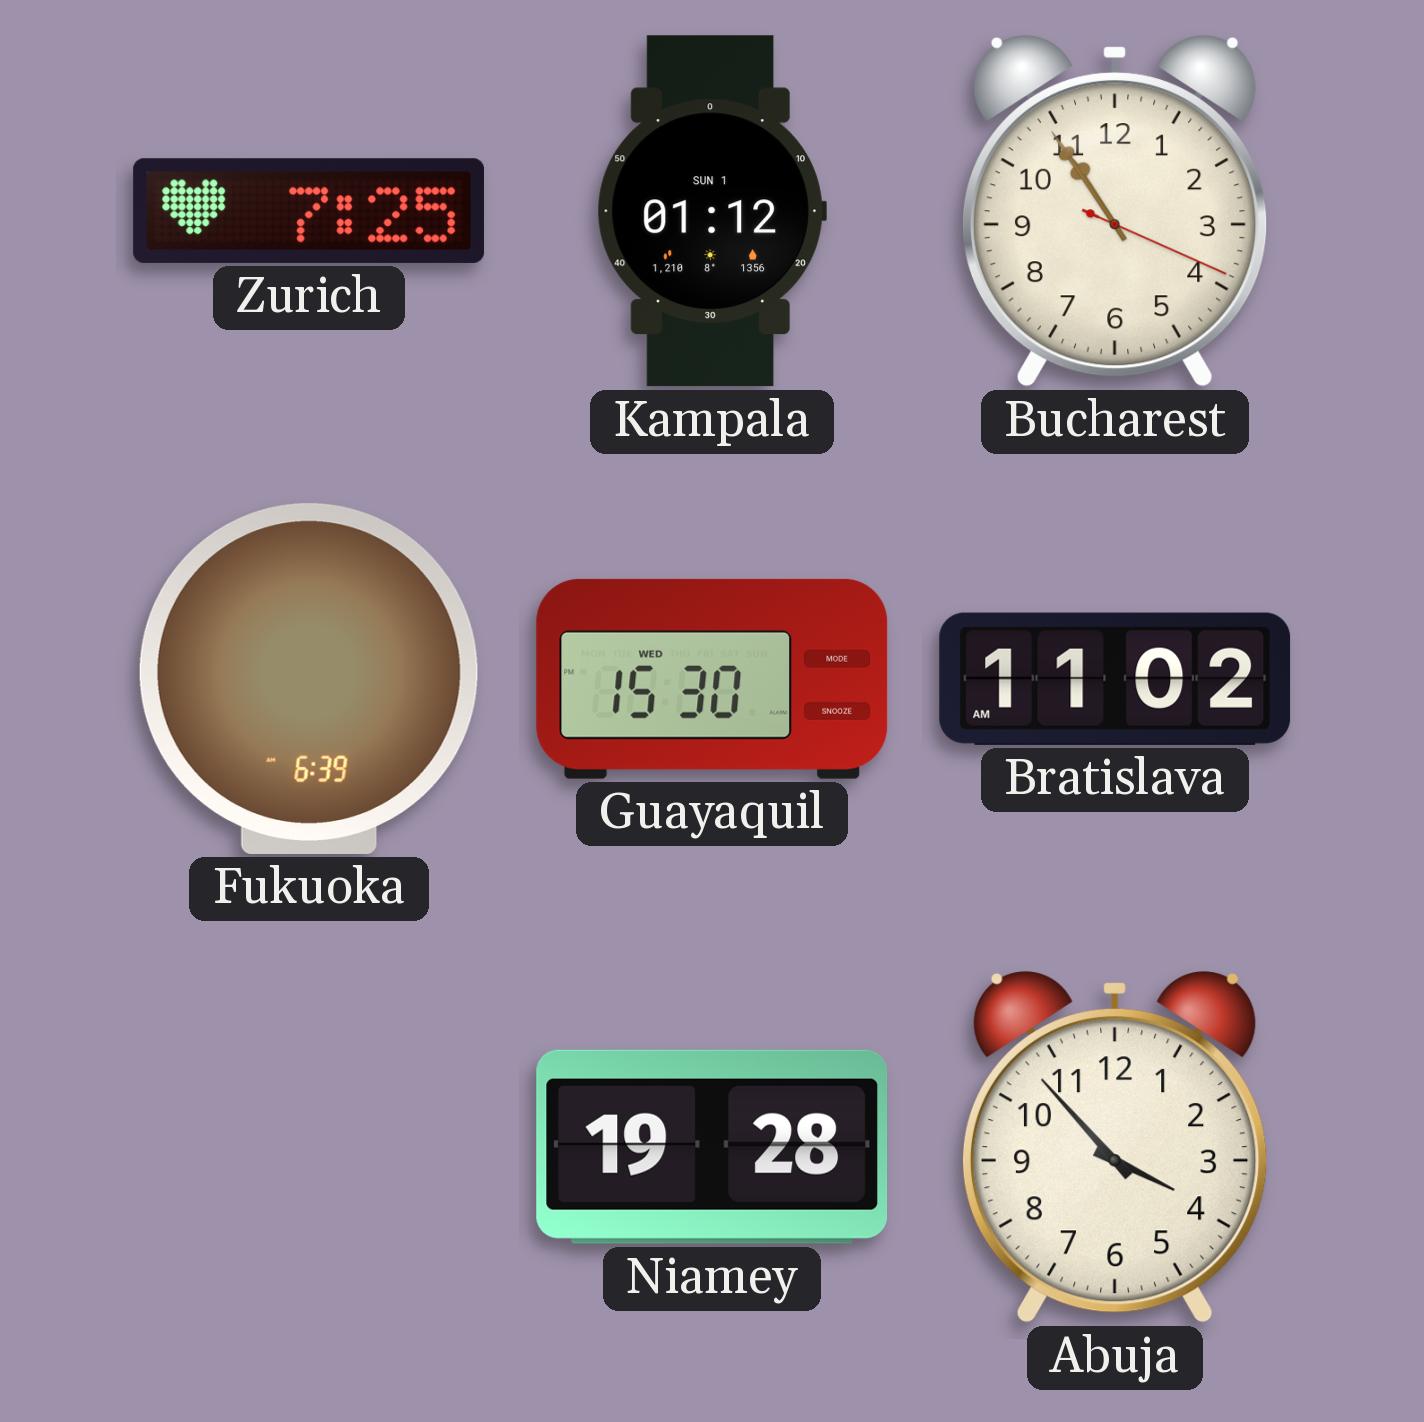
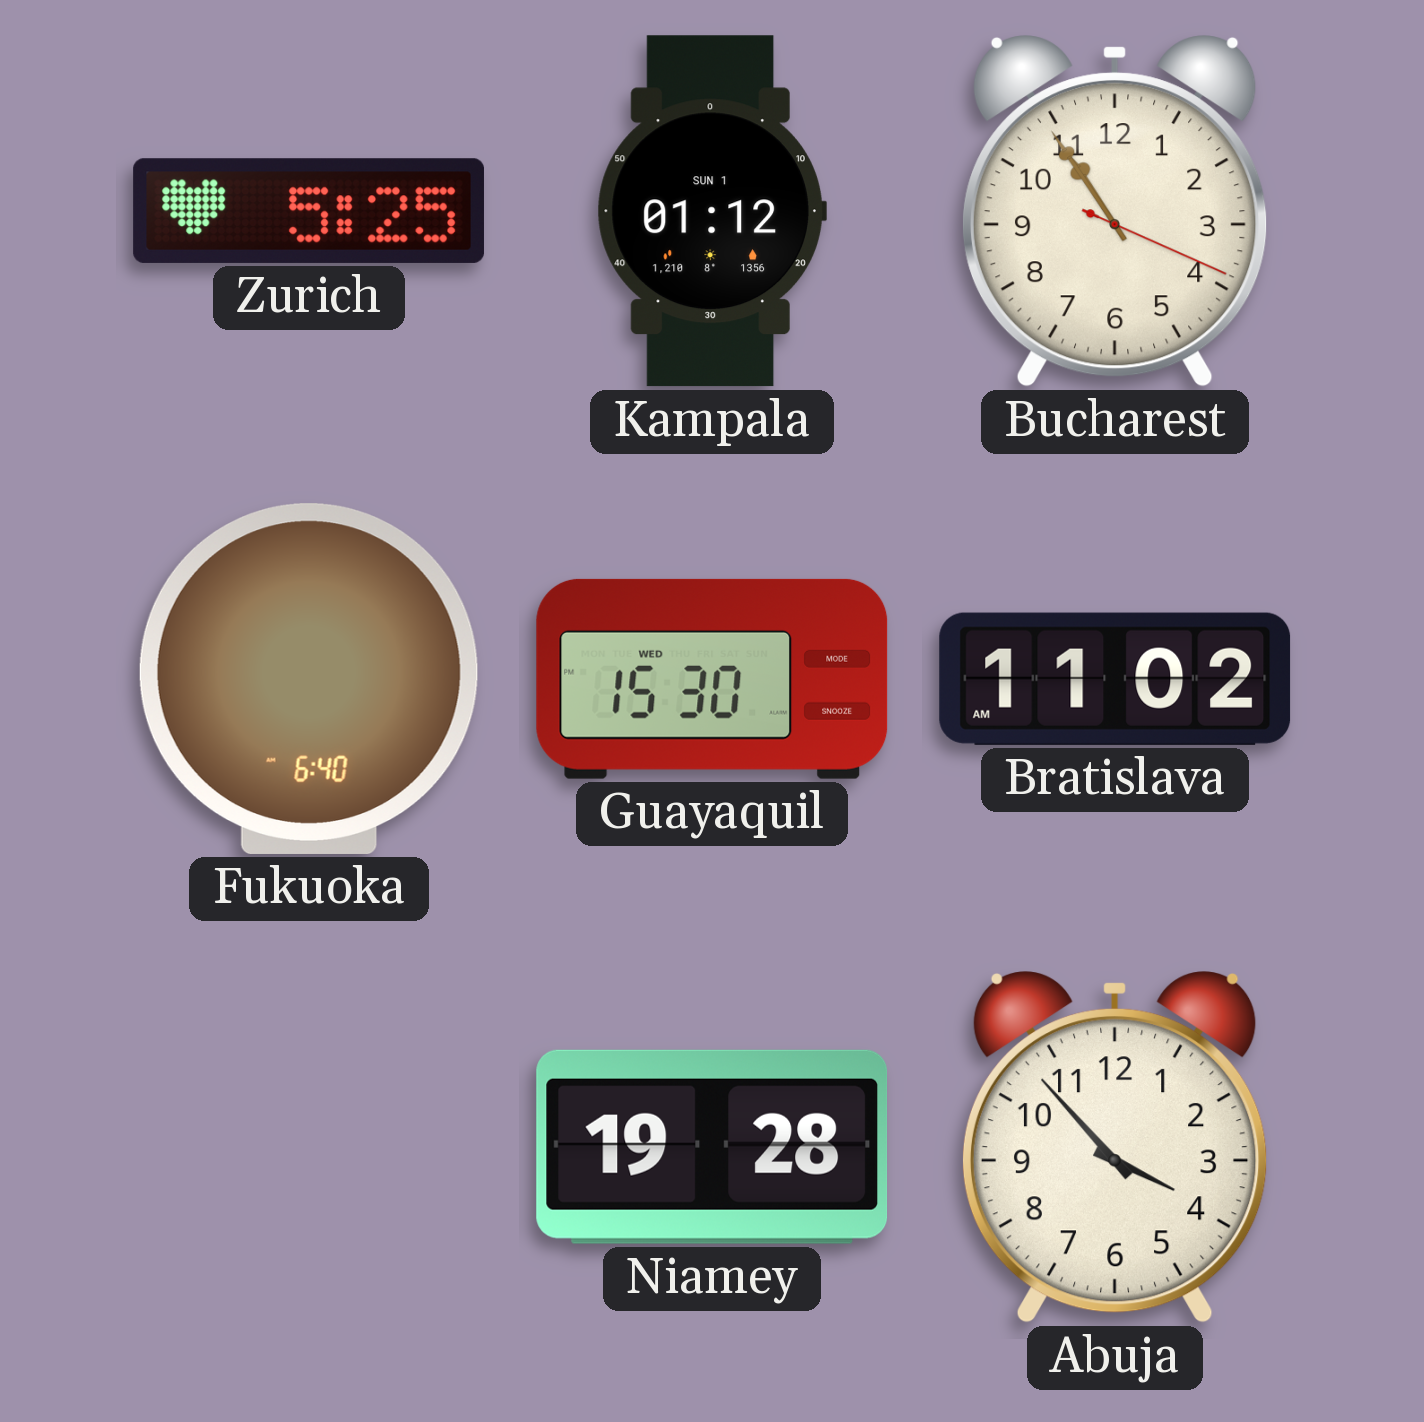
Zurich: 7:25 -> 5:25 (309, 211)
Fukuoka: 6:39 -> 6:40 (309, 679)
